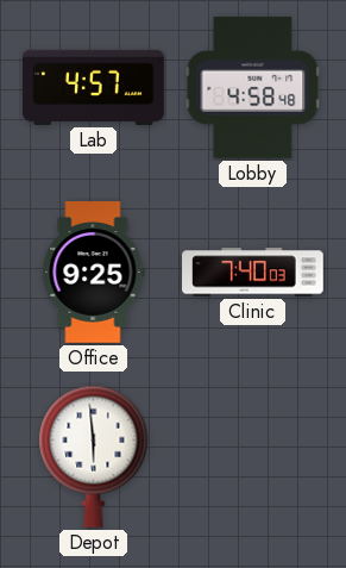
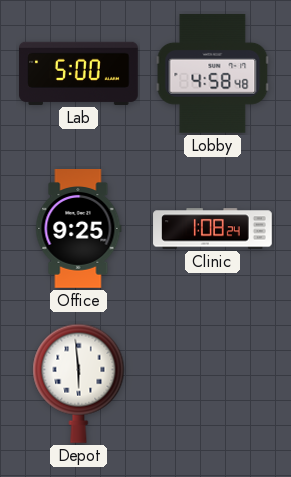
Lab: 4:57 -> 5:00 (79, 73)
Clinic: 7:40 -> 1:08 (213, 229)
